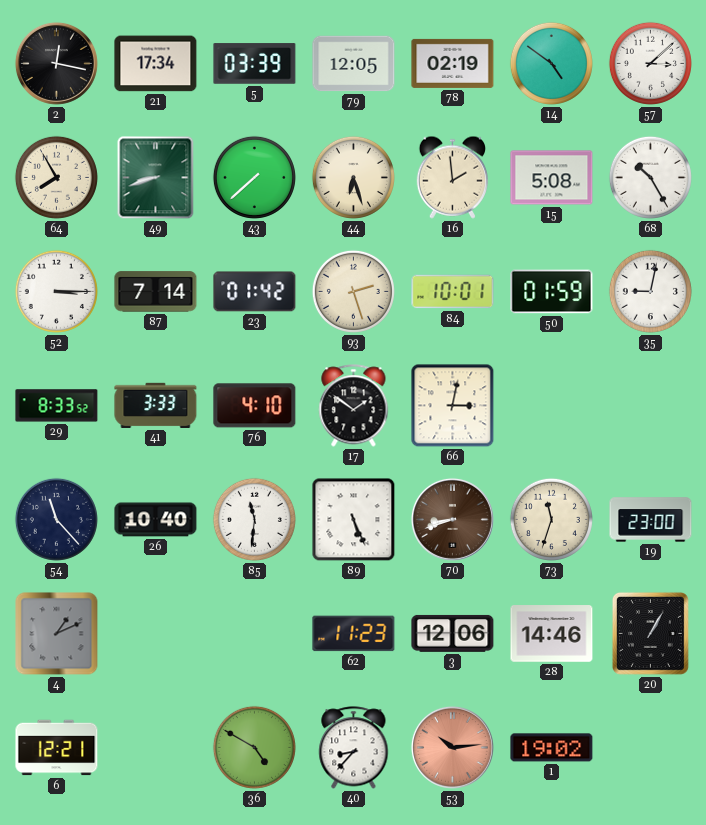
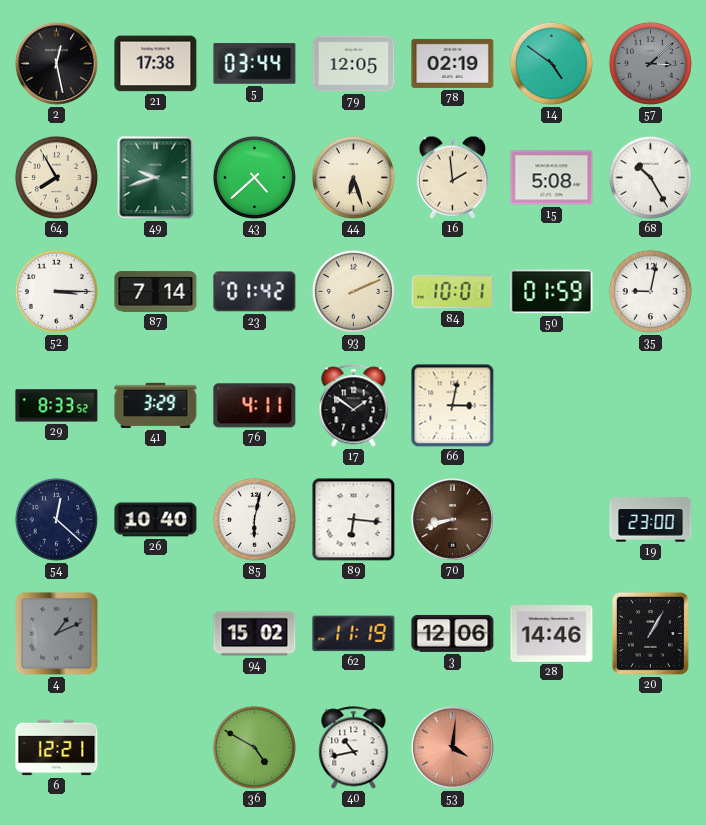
2: 12:17 -> 12:28 (56, 63)
21: 17:34 -> 17:38 (156, 64)
5: 03:39 -> 03:44 (255, 64)
57 dial: white -> grey (650, 63)
49: 8:42 -> 9:42 (156, 178)
43: 7:38 -> 4:38 (254, 177)
93: 2:27 -> 2:11 (353, 291)
41: 3:33 -> 3:29 (156, 405)
76: 4:10 -> 4:11 (255, 406)
54: 11:23 -> 12:22 (56, 519)
85: 11:31 -> 6:02 (254, 519)
89: 5:26 -> 6:16 (354, 520)
73: 11:33 -> none (551, 519)
94: none -> 15:02 (255, 634)
62: 11:23 -> 11:19 (354, 634)
40: 8:37 -> 10:43 (354, 748)
53: 10:14 -> 4:01 (452, 747)
1: 19:02 -> none (552, 748)
